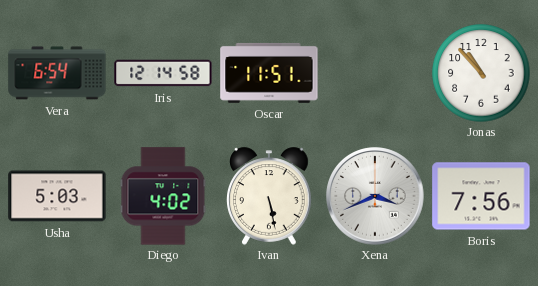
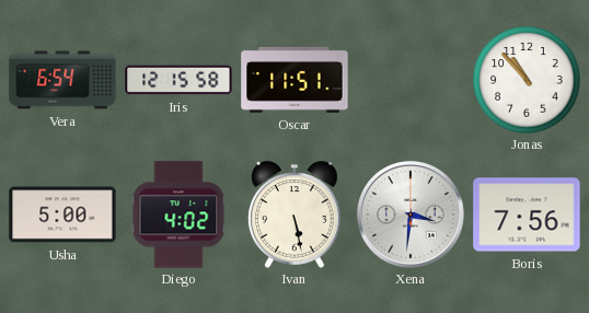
Iris: 12:14 -> 12:15 (178, 80)
Usha: 5:03 -> 5:00 (62, 215)
Xena: 3:41 -> 3:31 (411, 215)
